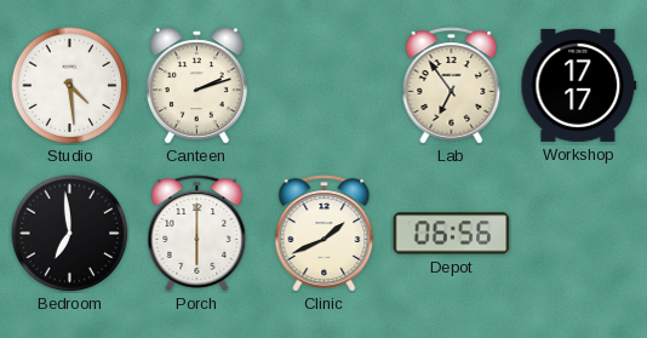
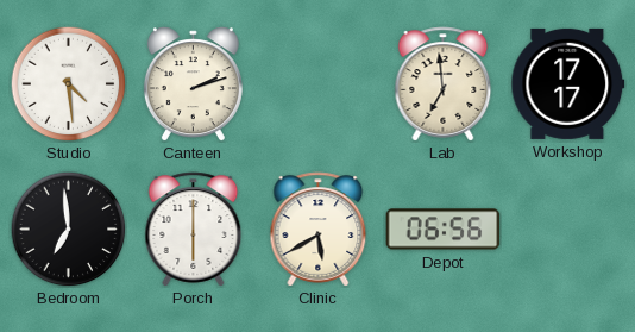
Lab: 6:54 -> 6:59 (444, 84)
Clinic: 1:41 -> 5:40 (319, 230)
